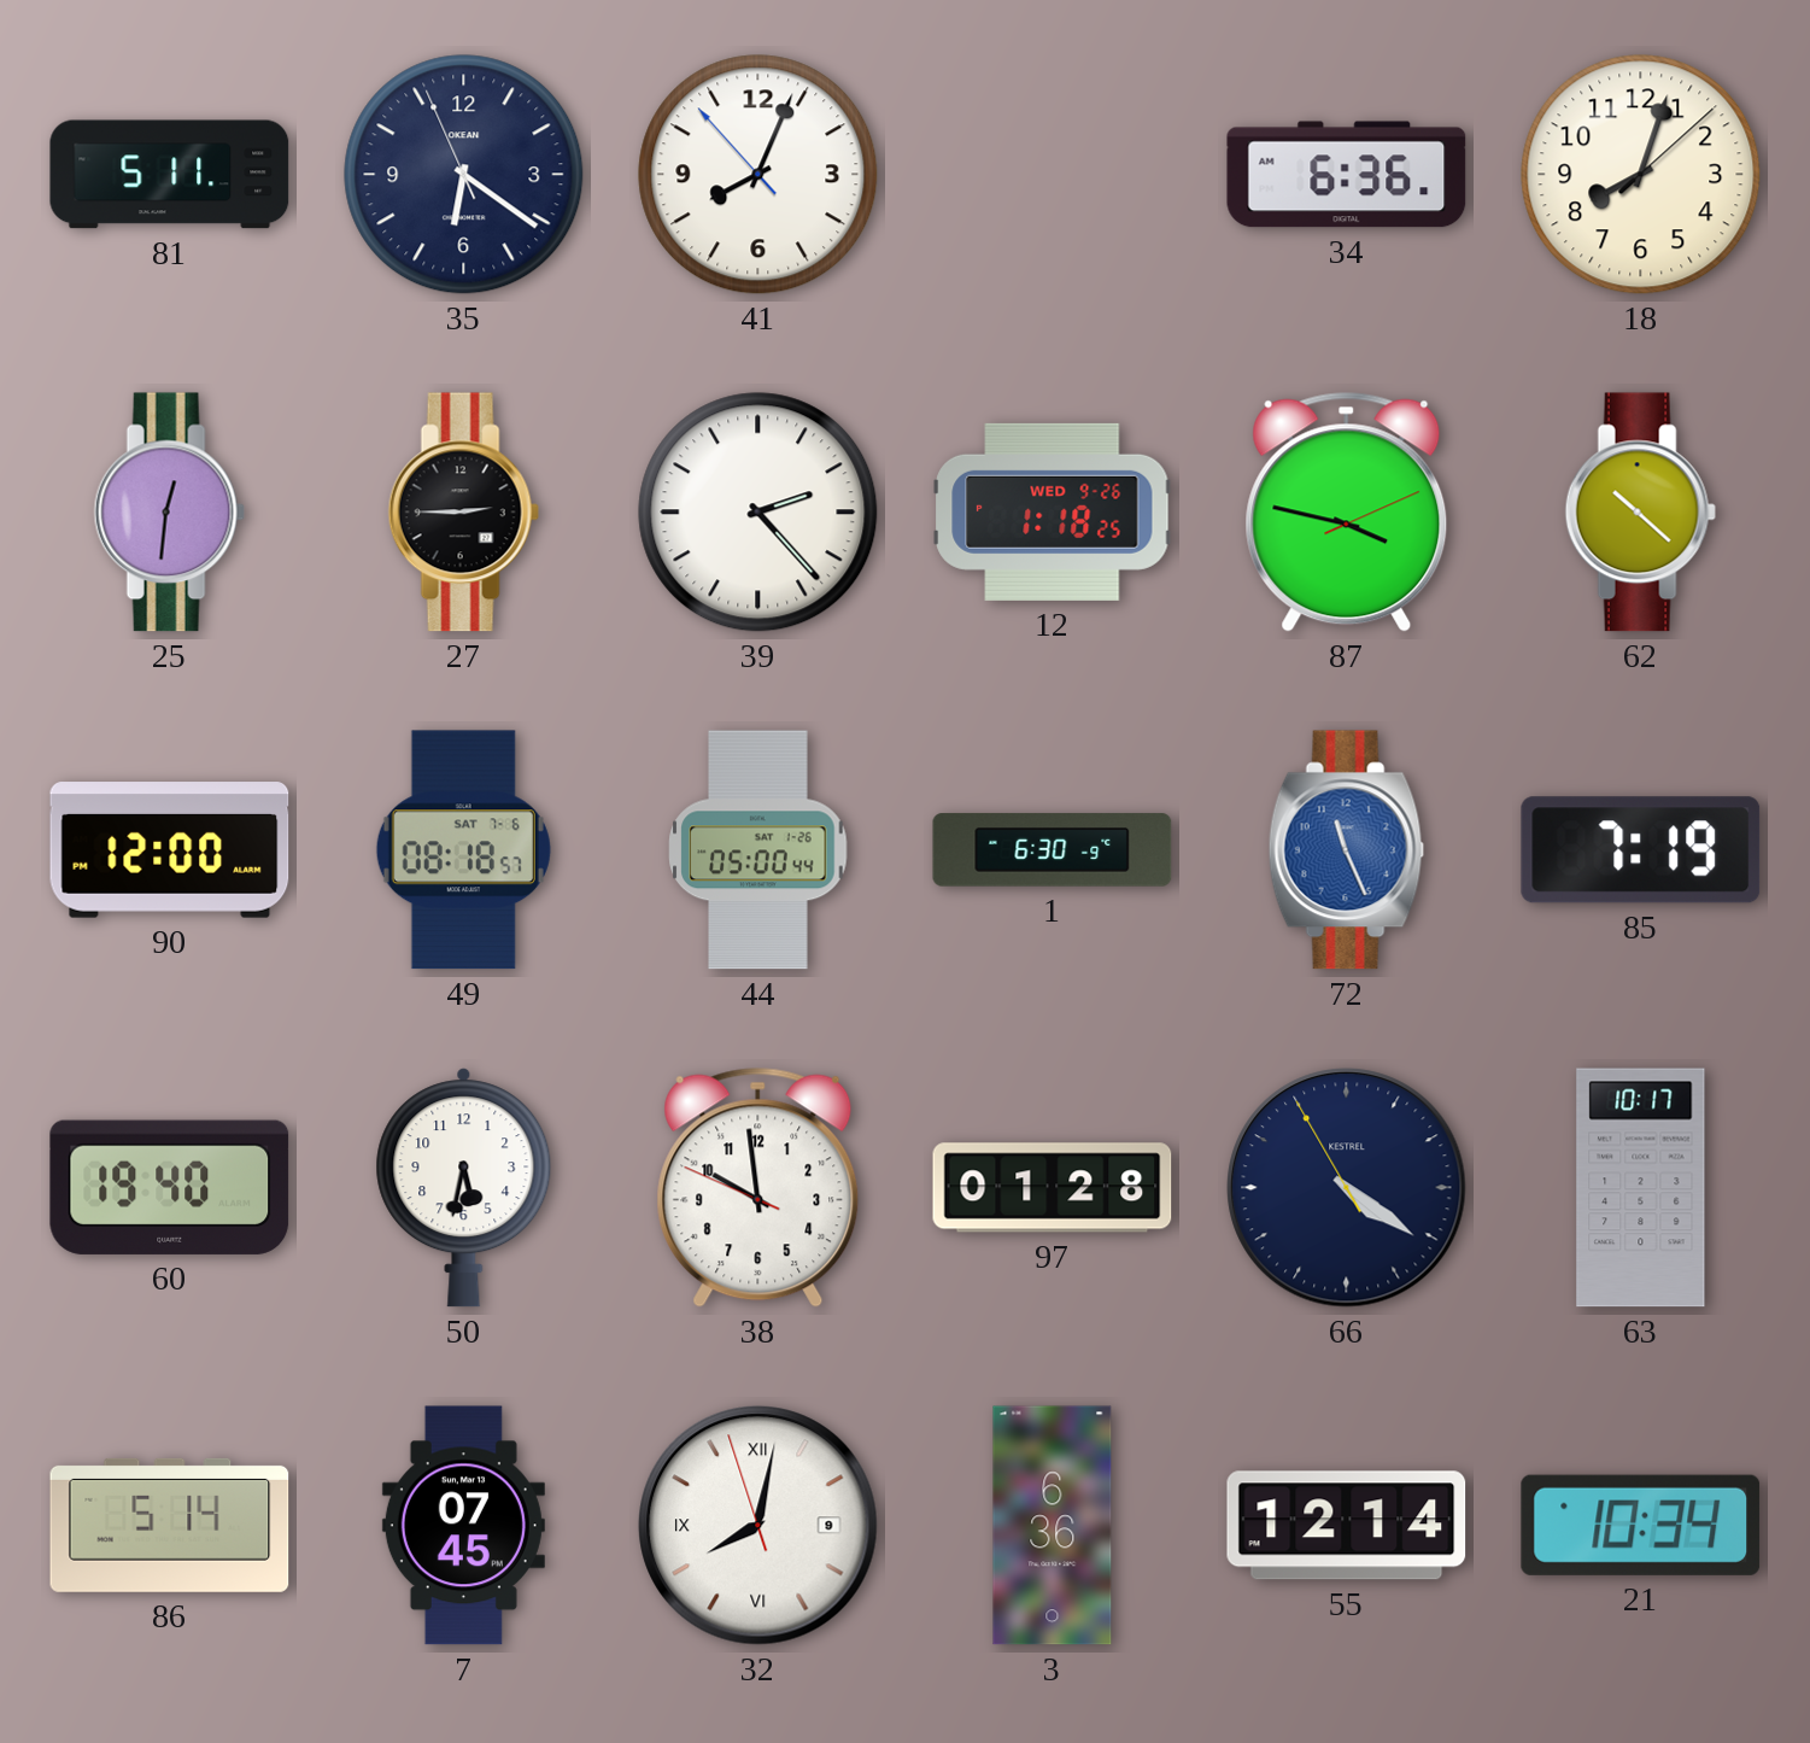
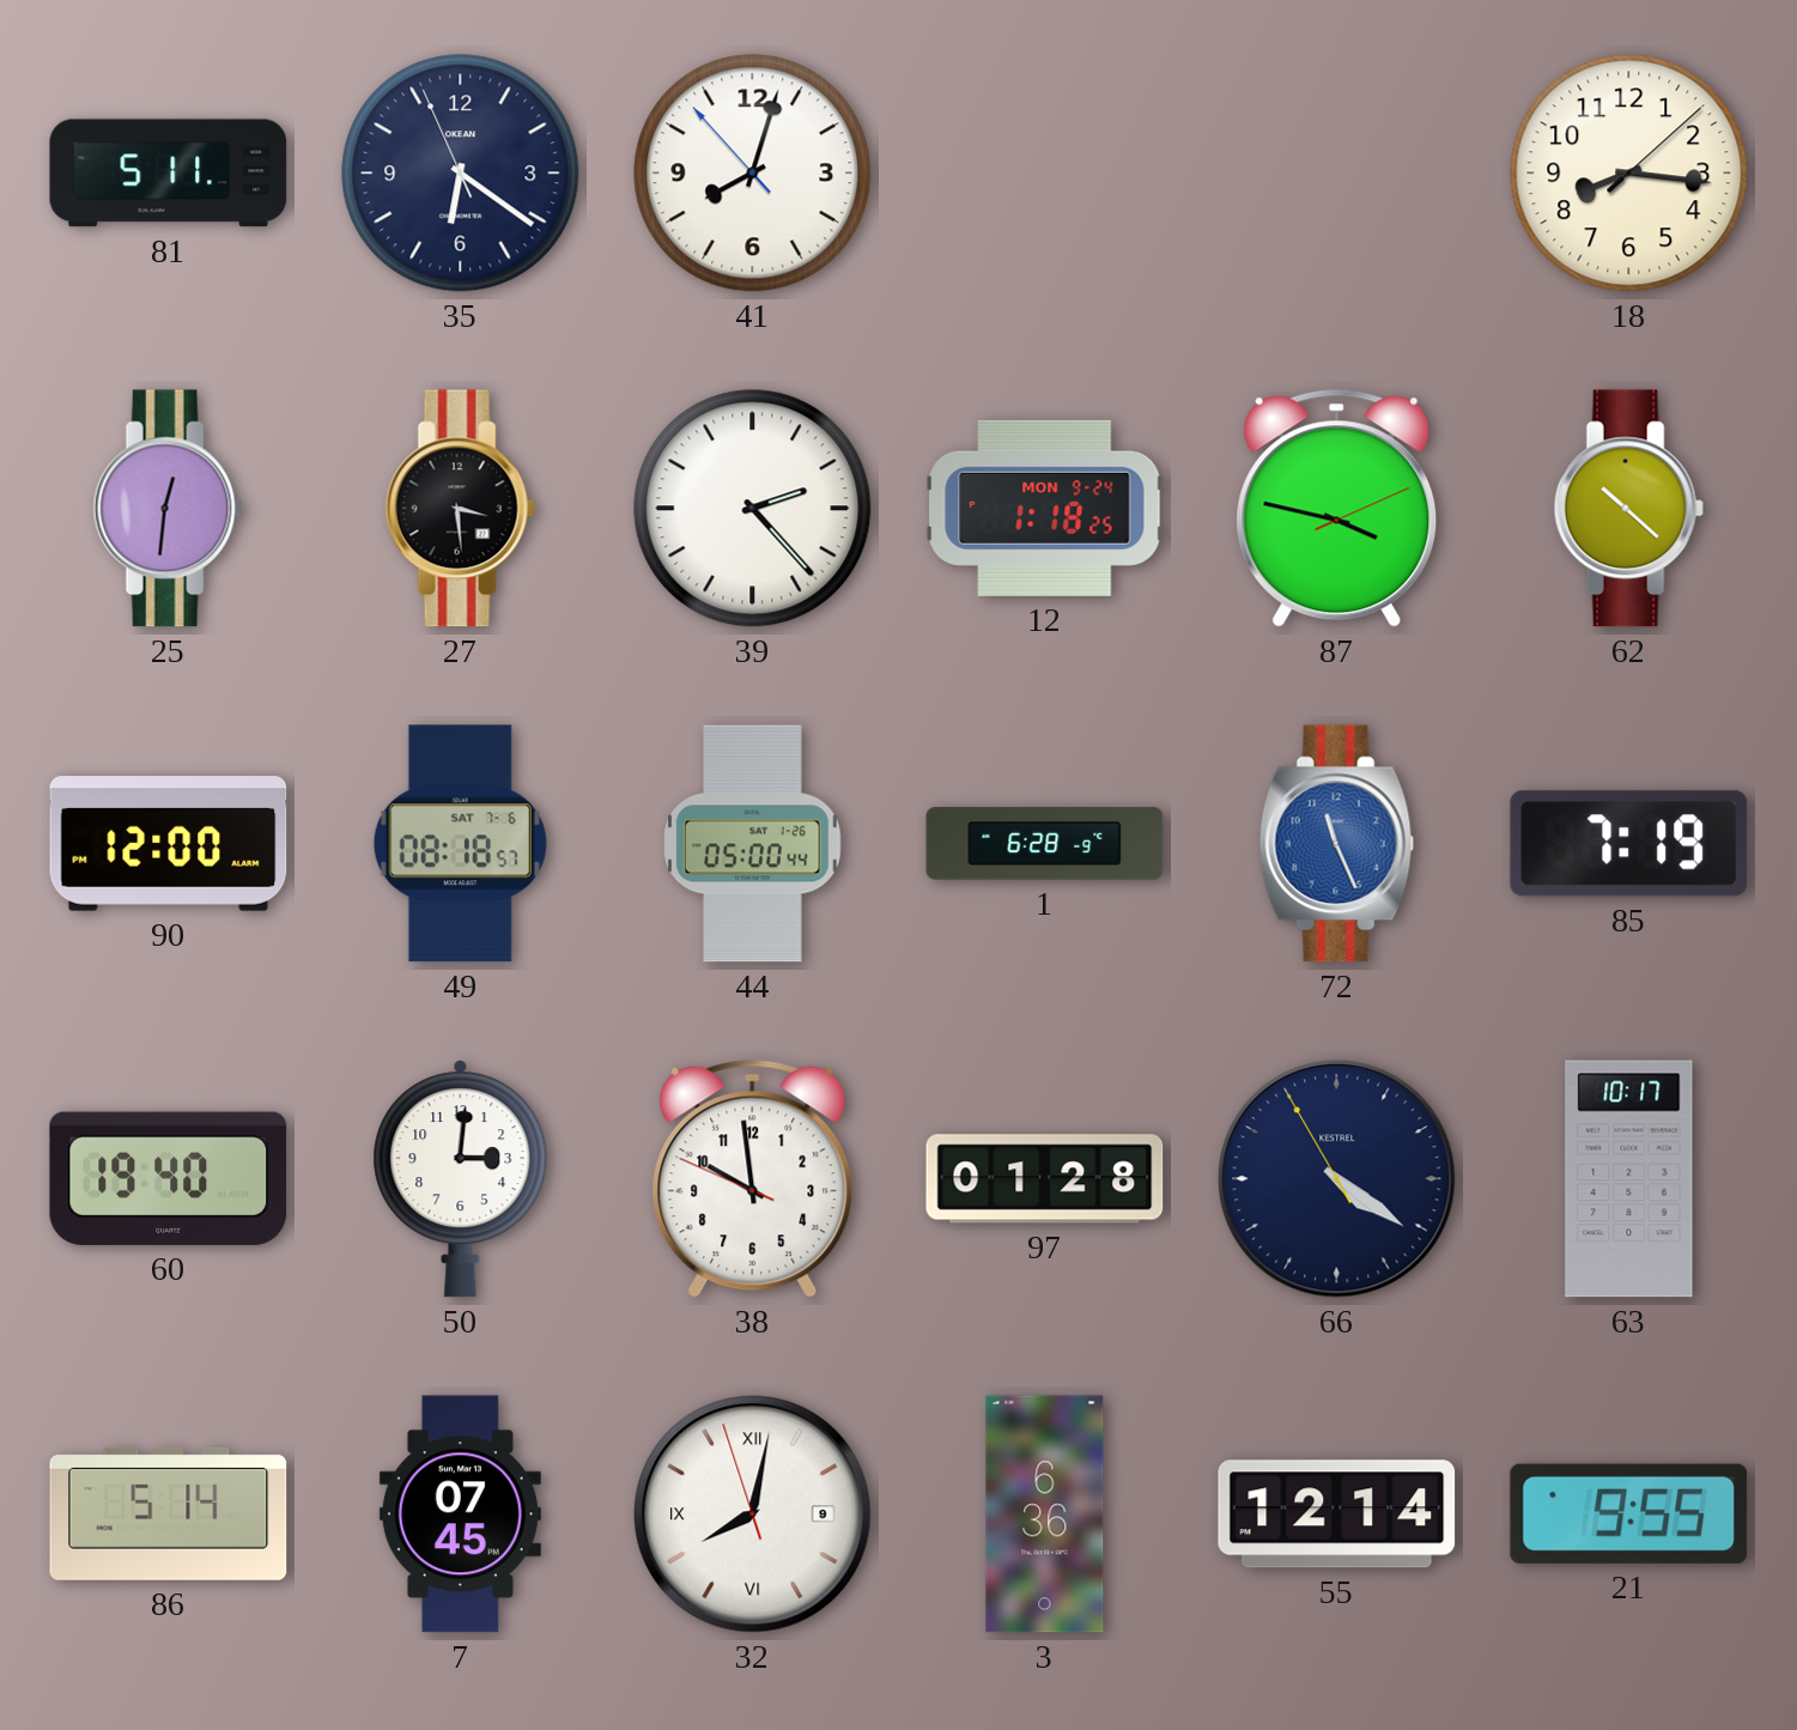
41: 8:03 -> 8:02 (753, 174)
34: 6:36 -> none (1347, 175)
18: 8:03 -> 8:16 (1629, 174)
27: 2:45 -> 3:29 (460, 509)
12 date: WED 9-26 -> MON 9-24 (1045, 508)
1: 6:30 -> 6:28 (1045, 844)
50: 5:32 -> 3:01 (461, 1179)
21: 10:34 -> 9:55 (1629, 1513)
